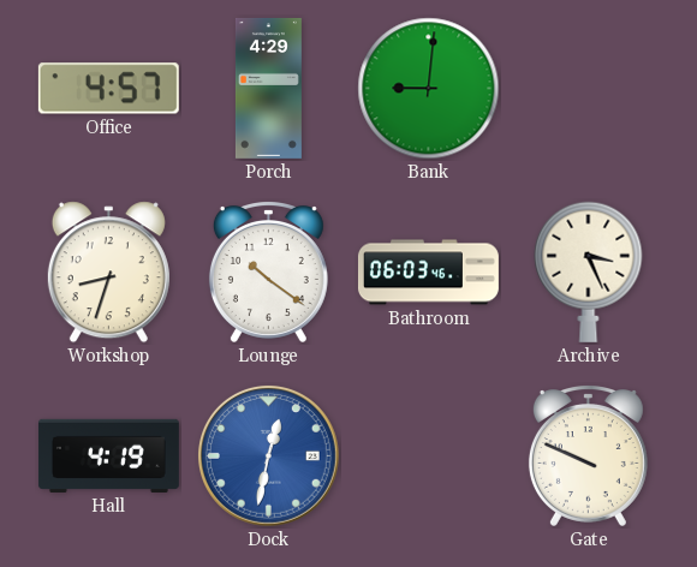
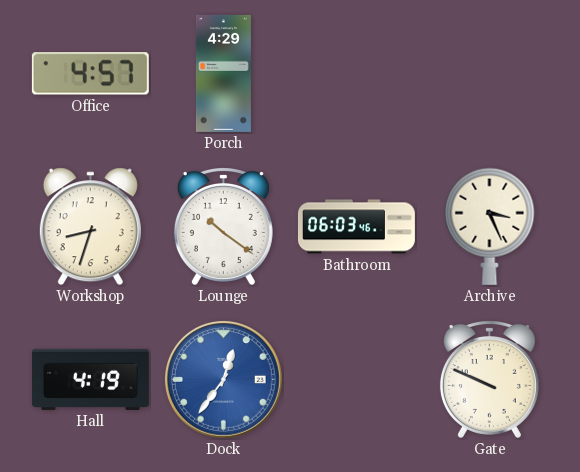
Bank: 9:01 -> none (429, 89)
Dock: 12:32 -> 12:36 (223, 379)
